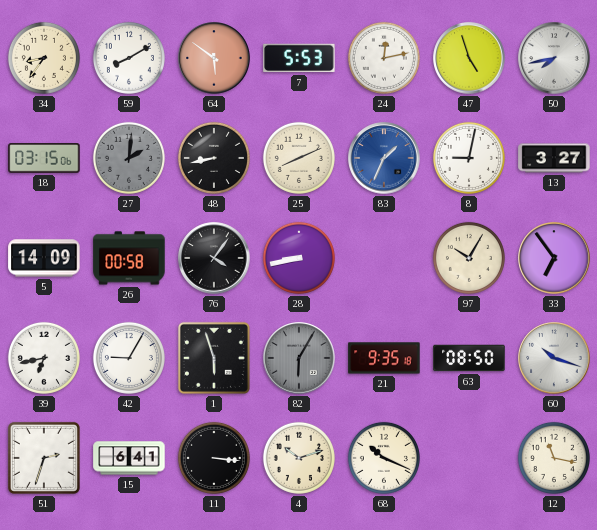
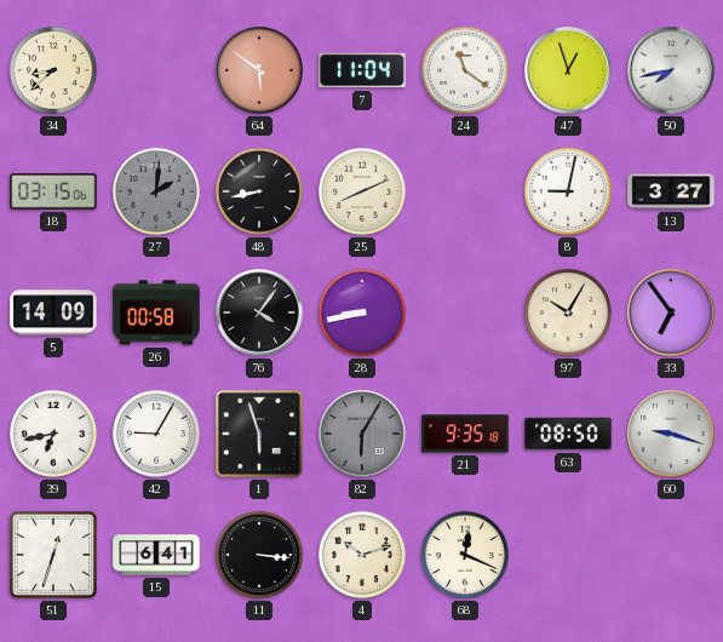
34: 8:36 -> 8:38 (53, 70)
59: 8:10 -> none (129, 58)
7: 5:53 -> 11:04 (362, 70)
24: 12:13 -> 11:21 (465, 70)
47: 4:57 -> 12:57 (568, 70)
83: 1:34 -> none (384, 158)
60: 10:18 -> 9:18 (671, 434)
51: 2:33 -> 12:33 (53, 555)
68: 10:19 -> 12:19 (465, 555)
12: 11:17 -> none (554, 458)
